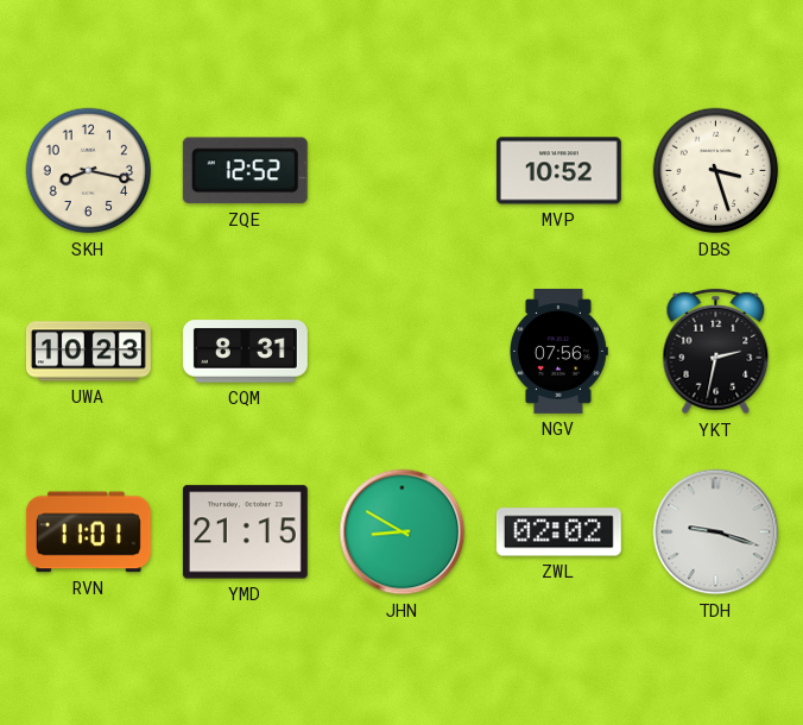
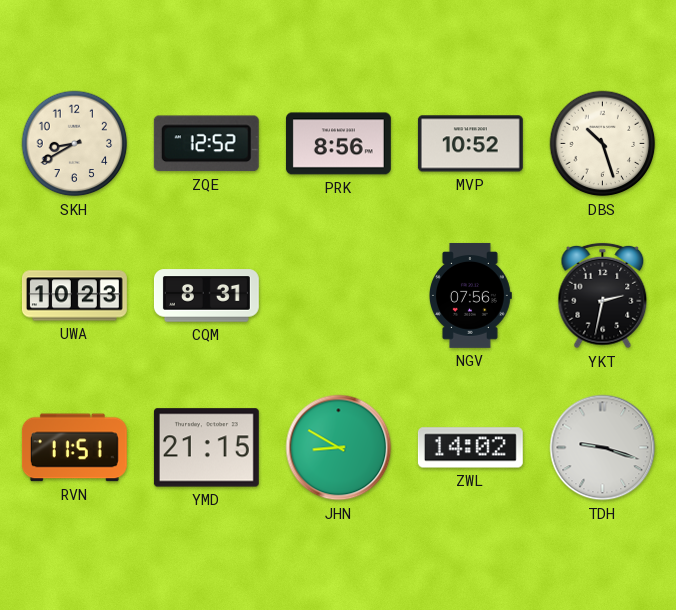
SKH: 8:17 -> 8:40 (75, 144)
PRK: none -> 8:56 (338, 144)
DBS: 3:27 -> 10:27 (603, 144)
RVN: 11:01 -> 11:51 (74, 448)
ZWL: 02:02 -> 14:02 (470, 448)
